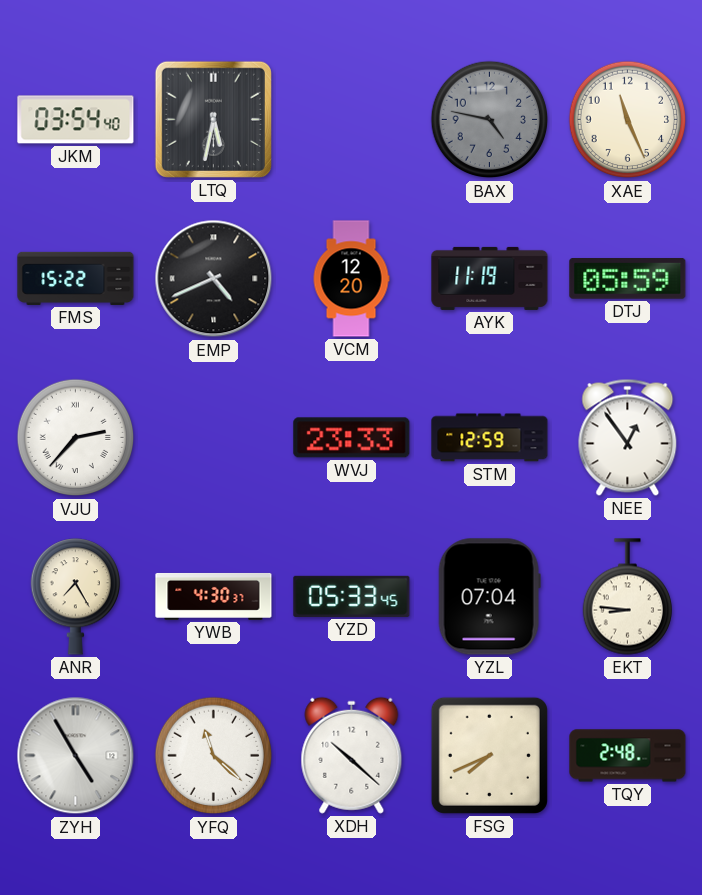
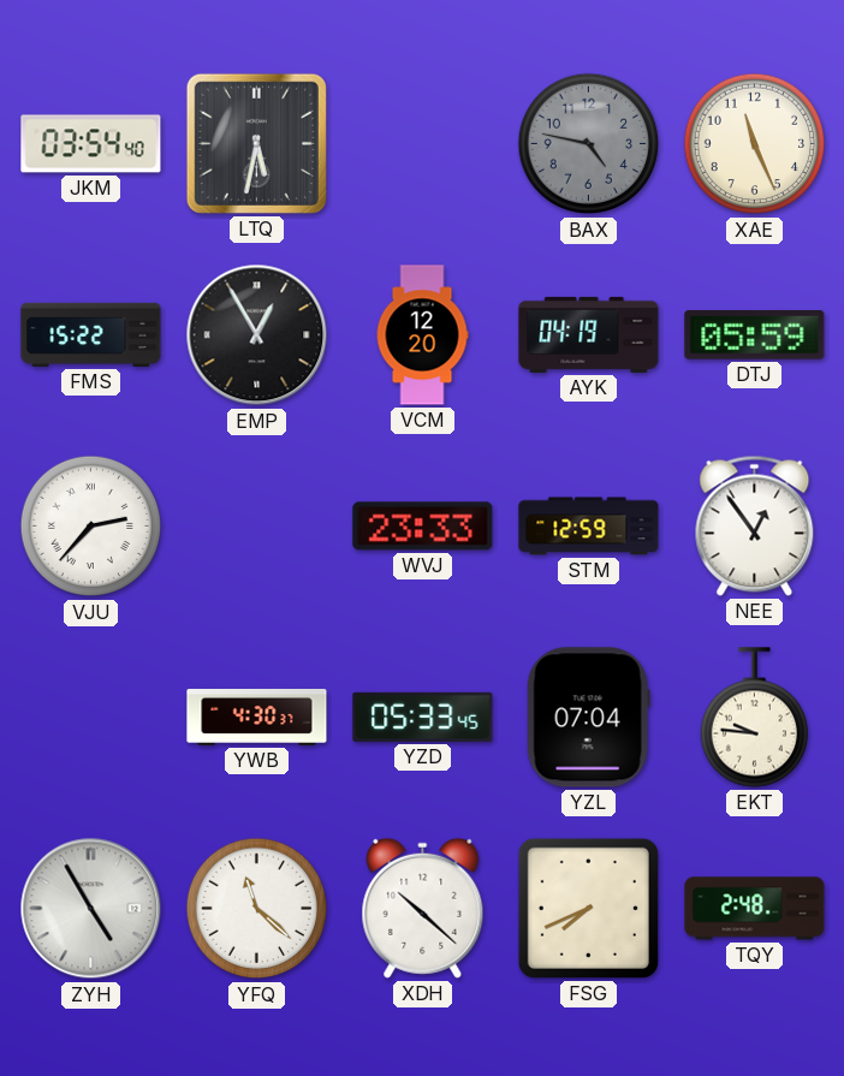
EMP: 4:41 -> 12:55 (257, 335)
AYK: 11:19 -> 04:19 (589, 334)
ANR: 7:25 -> none (75, 597)
EKT: 8:46 -> 9:46 (754, 718)
